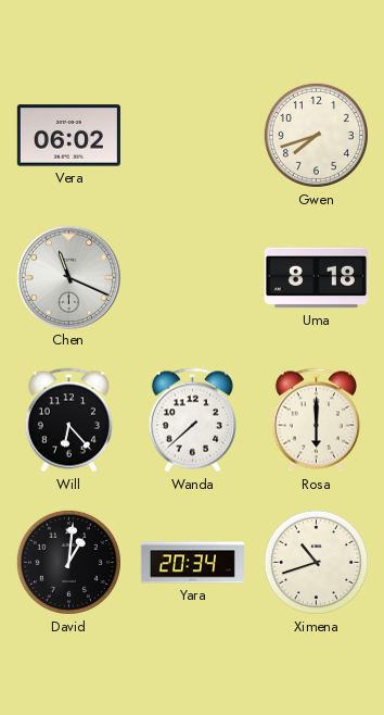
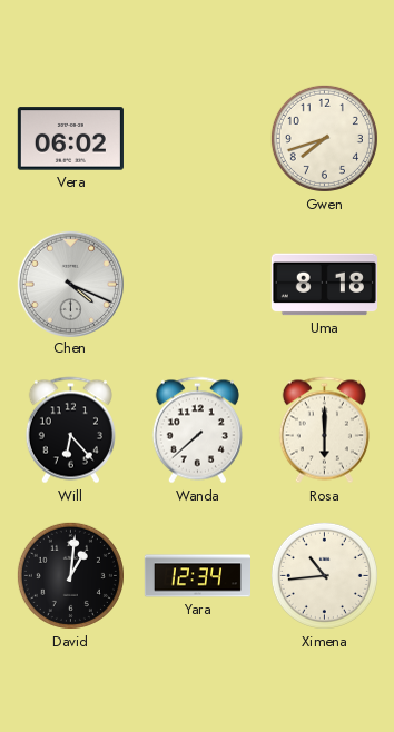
Chen: 11:19 -> 4:19 (70, 284)
Yara: 20:34 -> 12:34 (197, 576)
Ximena: 10:42 -> 10:44 (324, 575)
